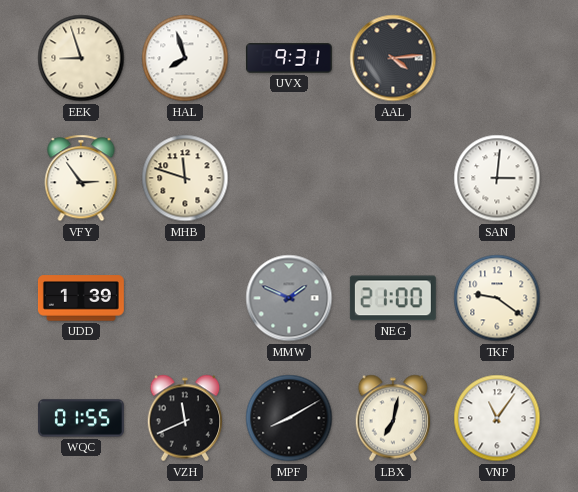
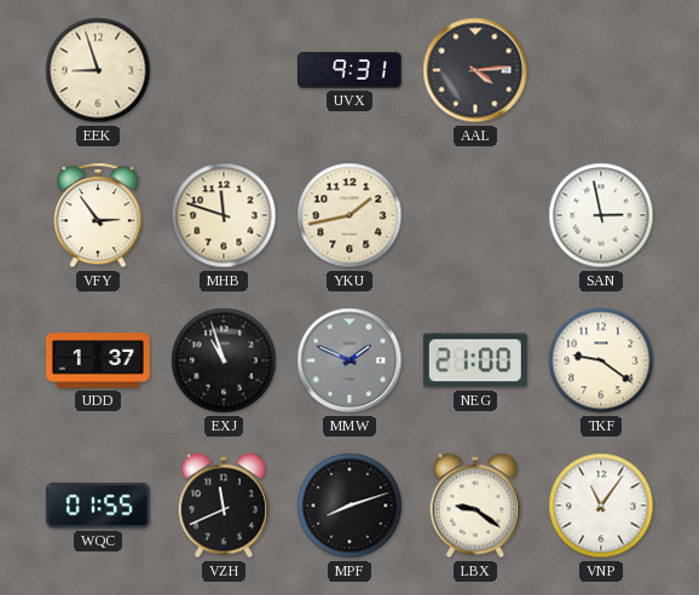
HAL: 7:57 -> none (185, 58)
YKU: none -> 1:43 (349, 215)
SAN: 3:01 -> 2:58 (601, 215)
UDD: 1:39 -> 1:37 (98, 360)
EXJ: none -> 10:57 (224, 360)
MPF: 8:10 -> 8:12 (349, 506)
LBX: 7:02 -> 9:21 (475, 506)
